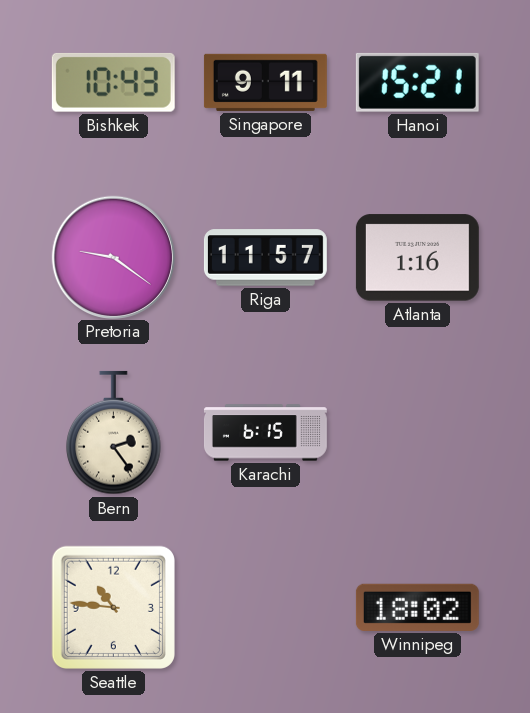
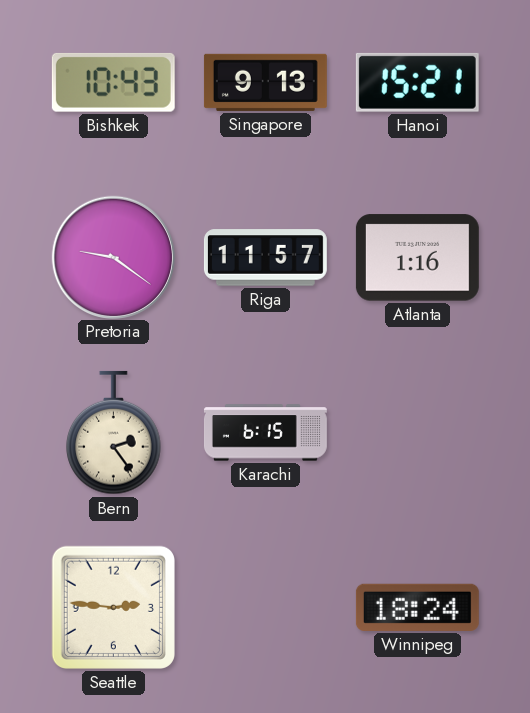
Singapore: 9:11 -> 9:13 (265, 82)
Seattle: 10:46 -> 2:46 (113, 607)
Winnipeg: 18:02 -> 18:24 (417, 607)
